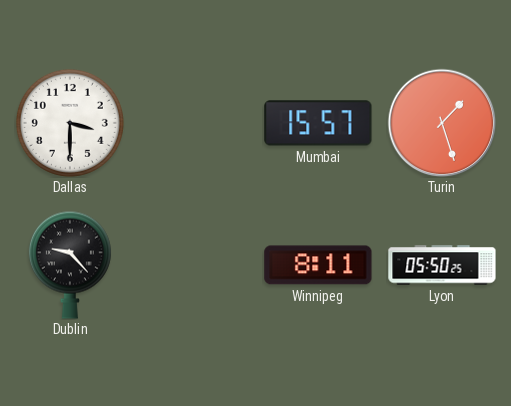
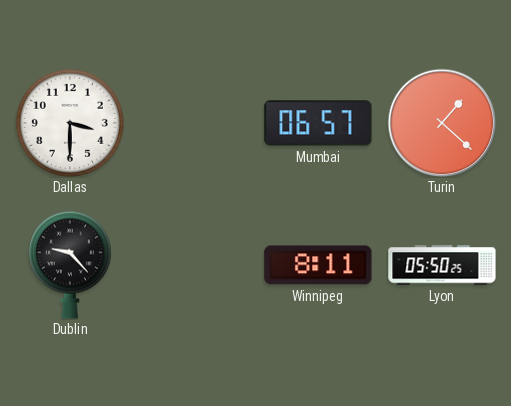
Mumbai: 15:57 -> 06:57 (318, 123)
Turin: 1:27 -> 1:22 (442, 123)
